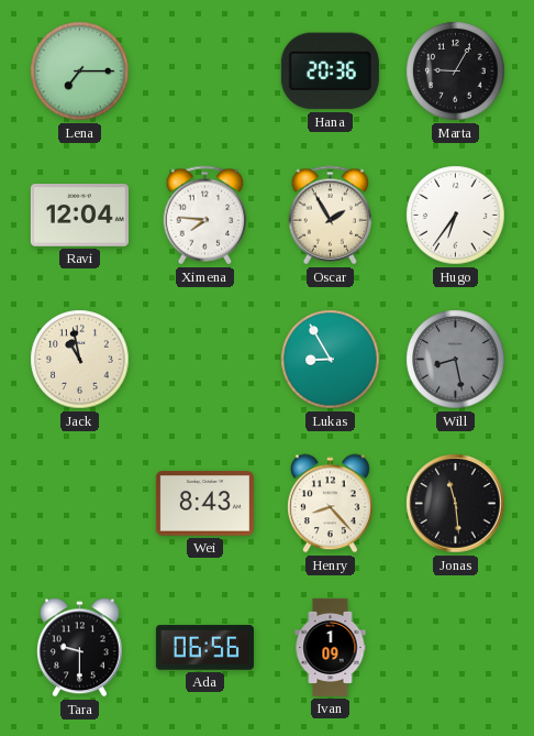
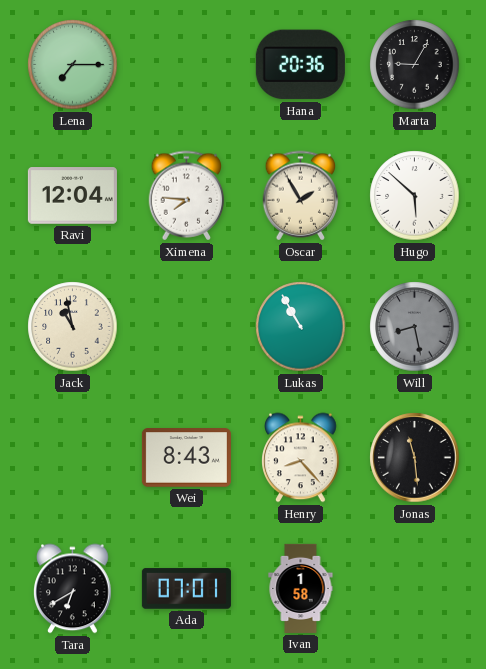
Hugo: 6:36 -> 5:52 (415, 196)
Lukas: 8:55 -> 10:55 (301, 327)
Tara: 9:30 -> 6:40 (73, 589)
Ada: 06:56 -> 07:01 (186, 589)
Ivan: 1:09 -> 1:58 (301, 588)
